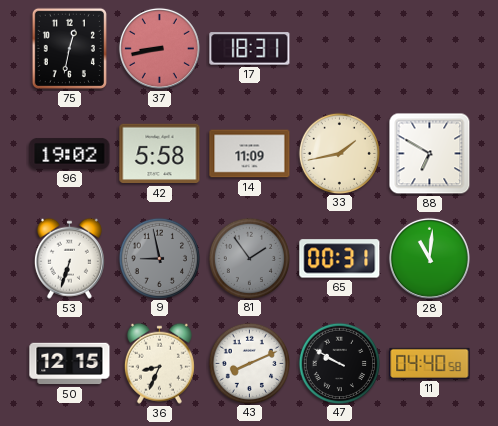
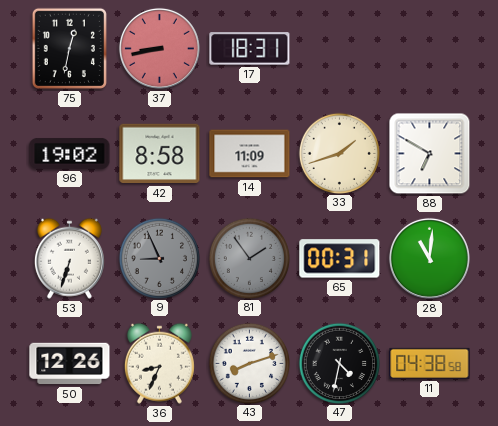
42: 5:58 -> 8:58 (160, 154)
33: 1:43 -> 1:42 (339, 153)
9: 8:58 -> 8:56 (159, 258)
50: 12:15 -> 12:26 (70, 364)
43: 8:11 -> 8:12 (249, 363)
47: 9:50 -> 4:32 (339, 363)
11: 04:40 -> 04:38 (430, 363)
